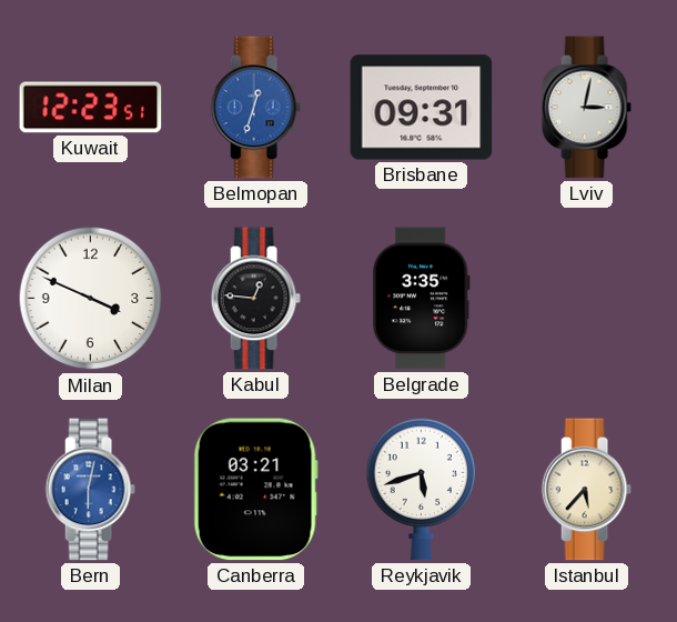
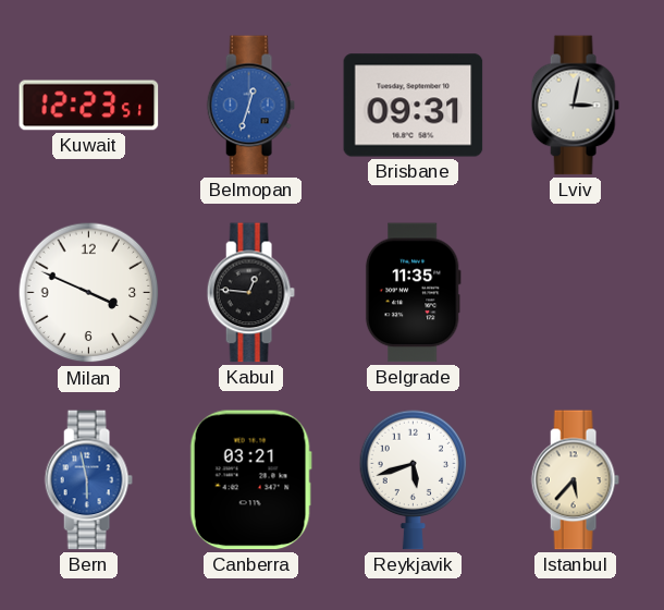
Belgrade: 3:35 -> 11:35 (413, 293)
Bern: 6:02 -> 5:58 (88, 480)
